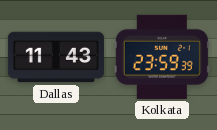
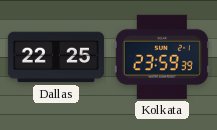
Dallas: 11:43 -> 22:25 (56, 57)
